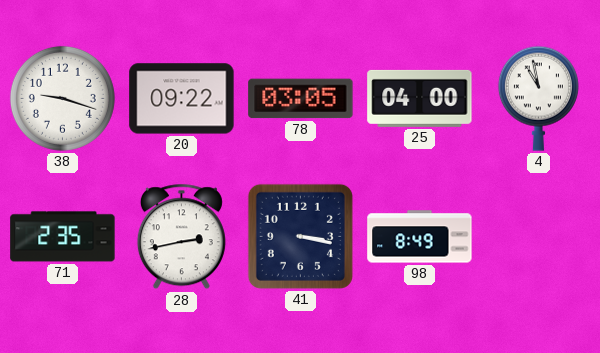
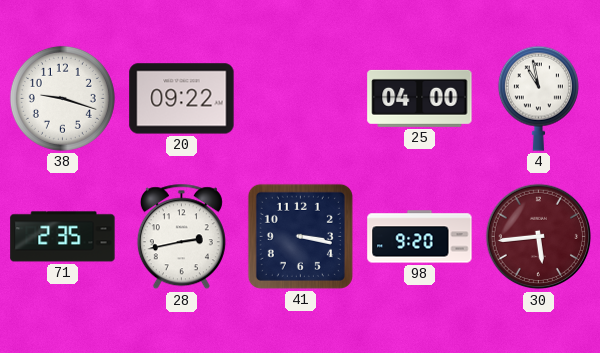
78: 03:05 -> none (301, 99)
98: 8:49 -> 9:20 (420, 237)
30: none -> 5:44 (539, 237)
